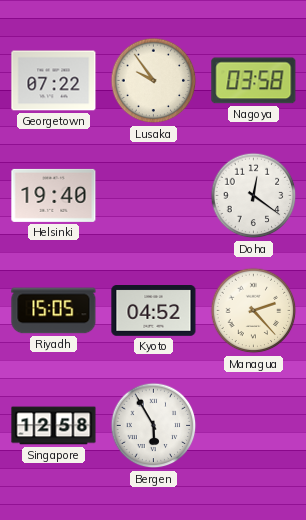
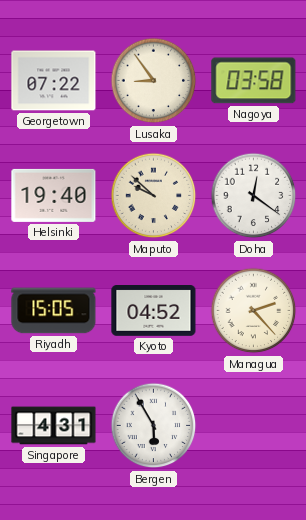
Lusaka: 9:54 -> 8:54 (154, 81)
Maputo: none -> 9:52 (154, 196)
Singapore: 12:58 -> 4:31 (54, 426)
